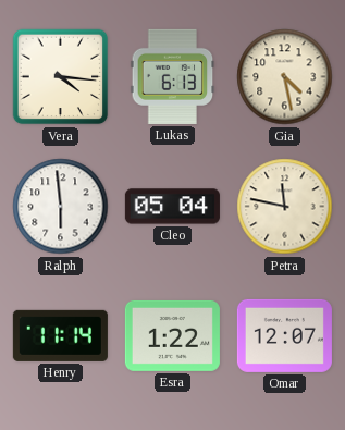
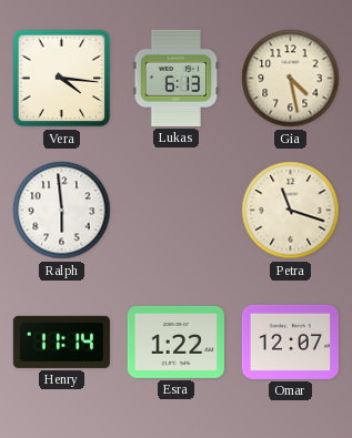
Cleo: 05:04 -> none (172, 207)
Petra: 11:47 -> 11:18 (291, 211)
